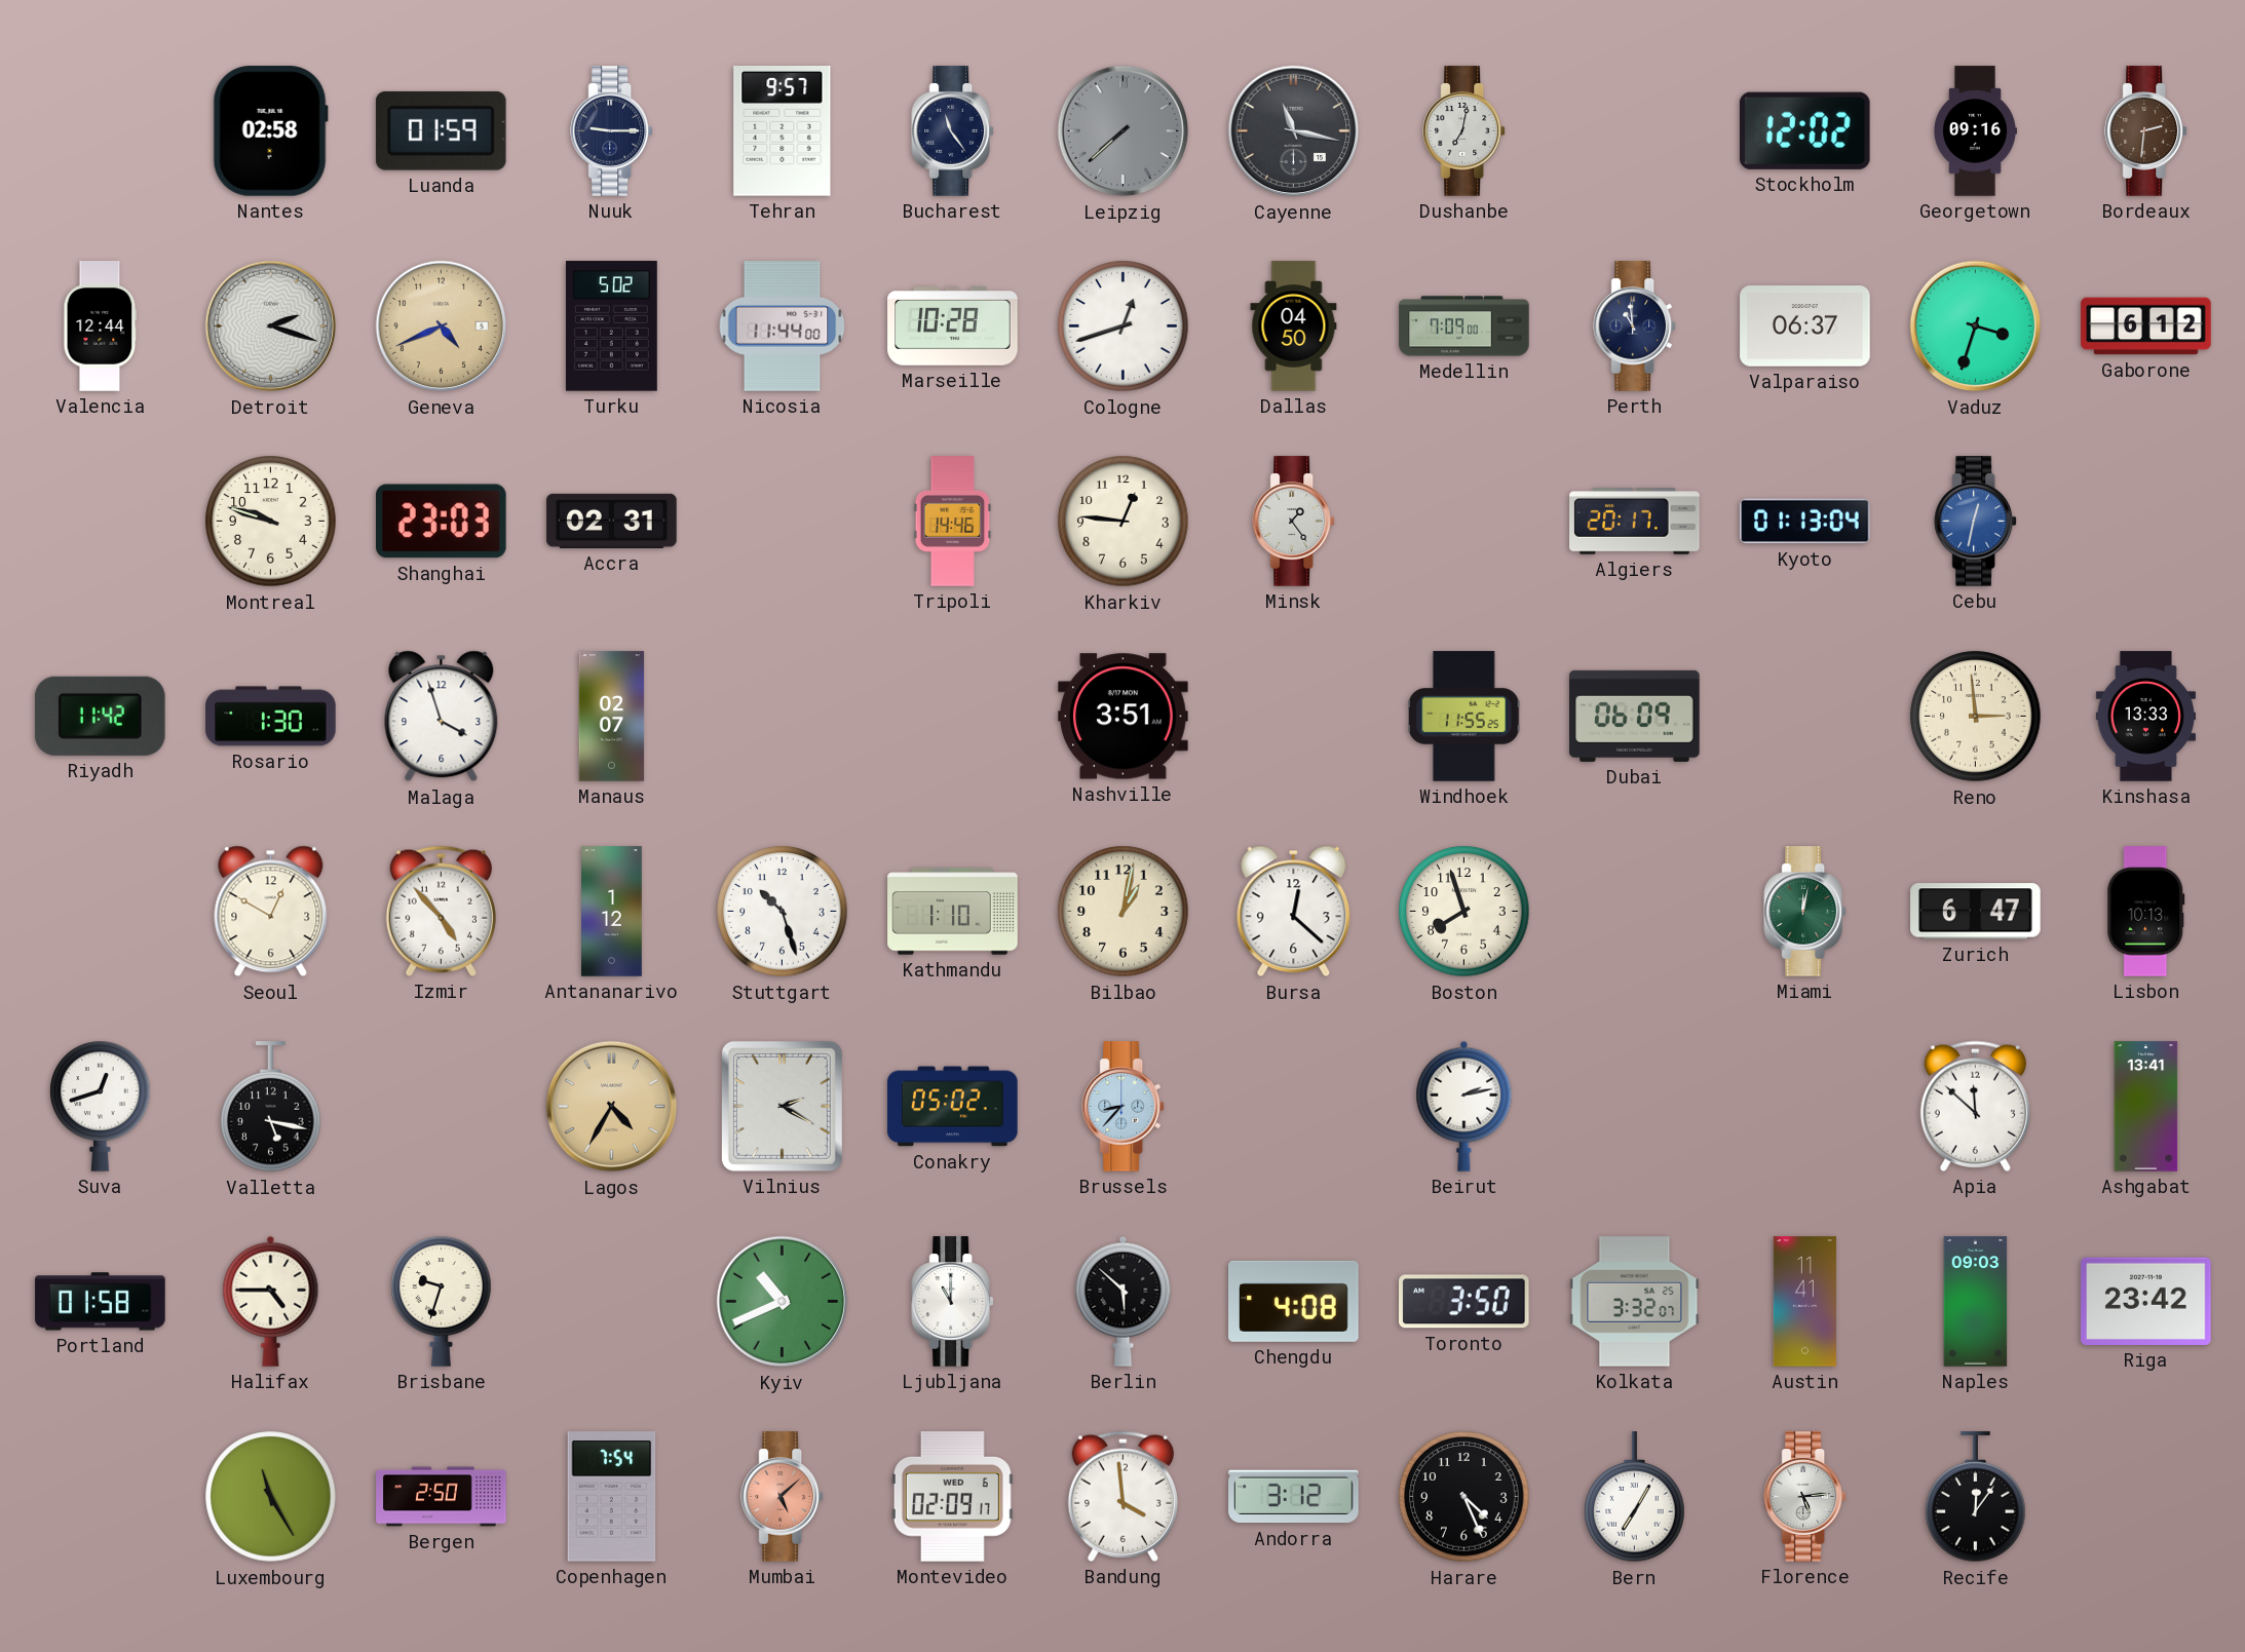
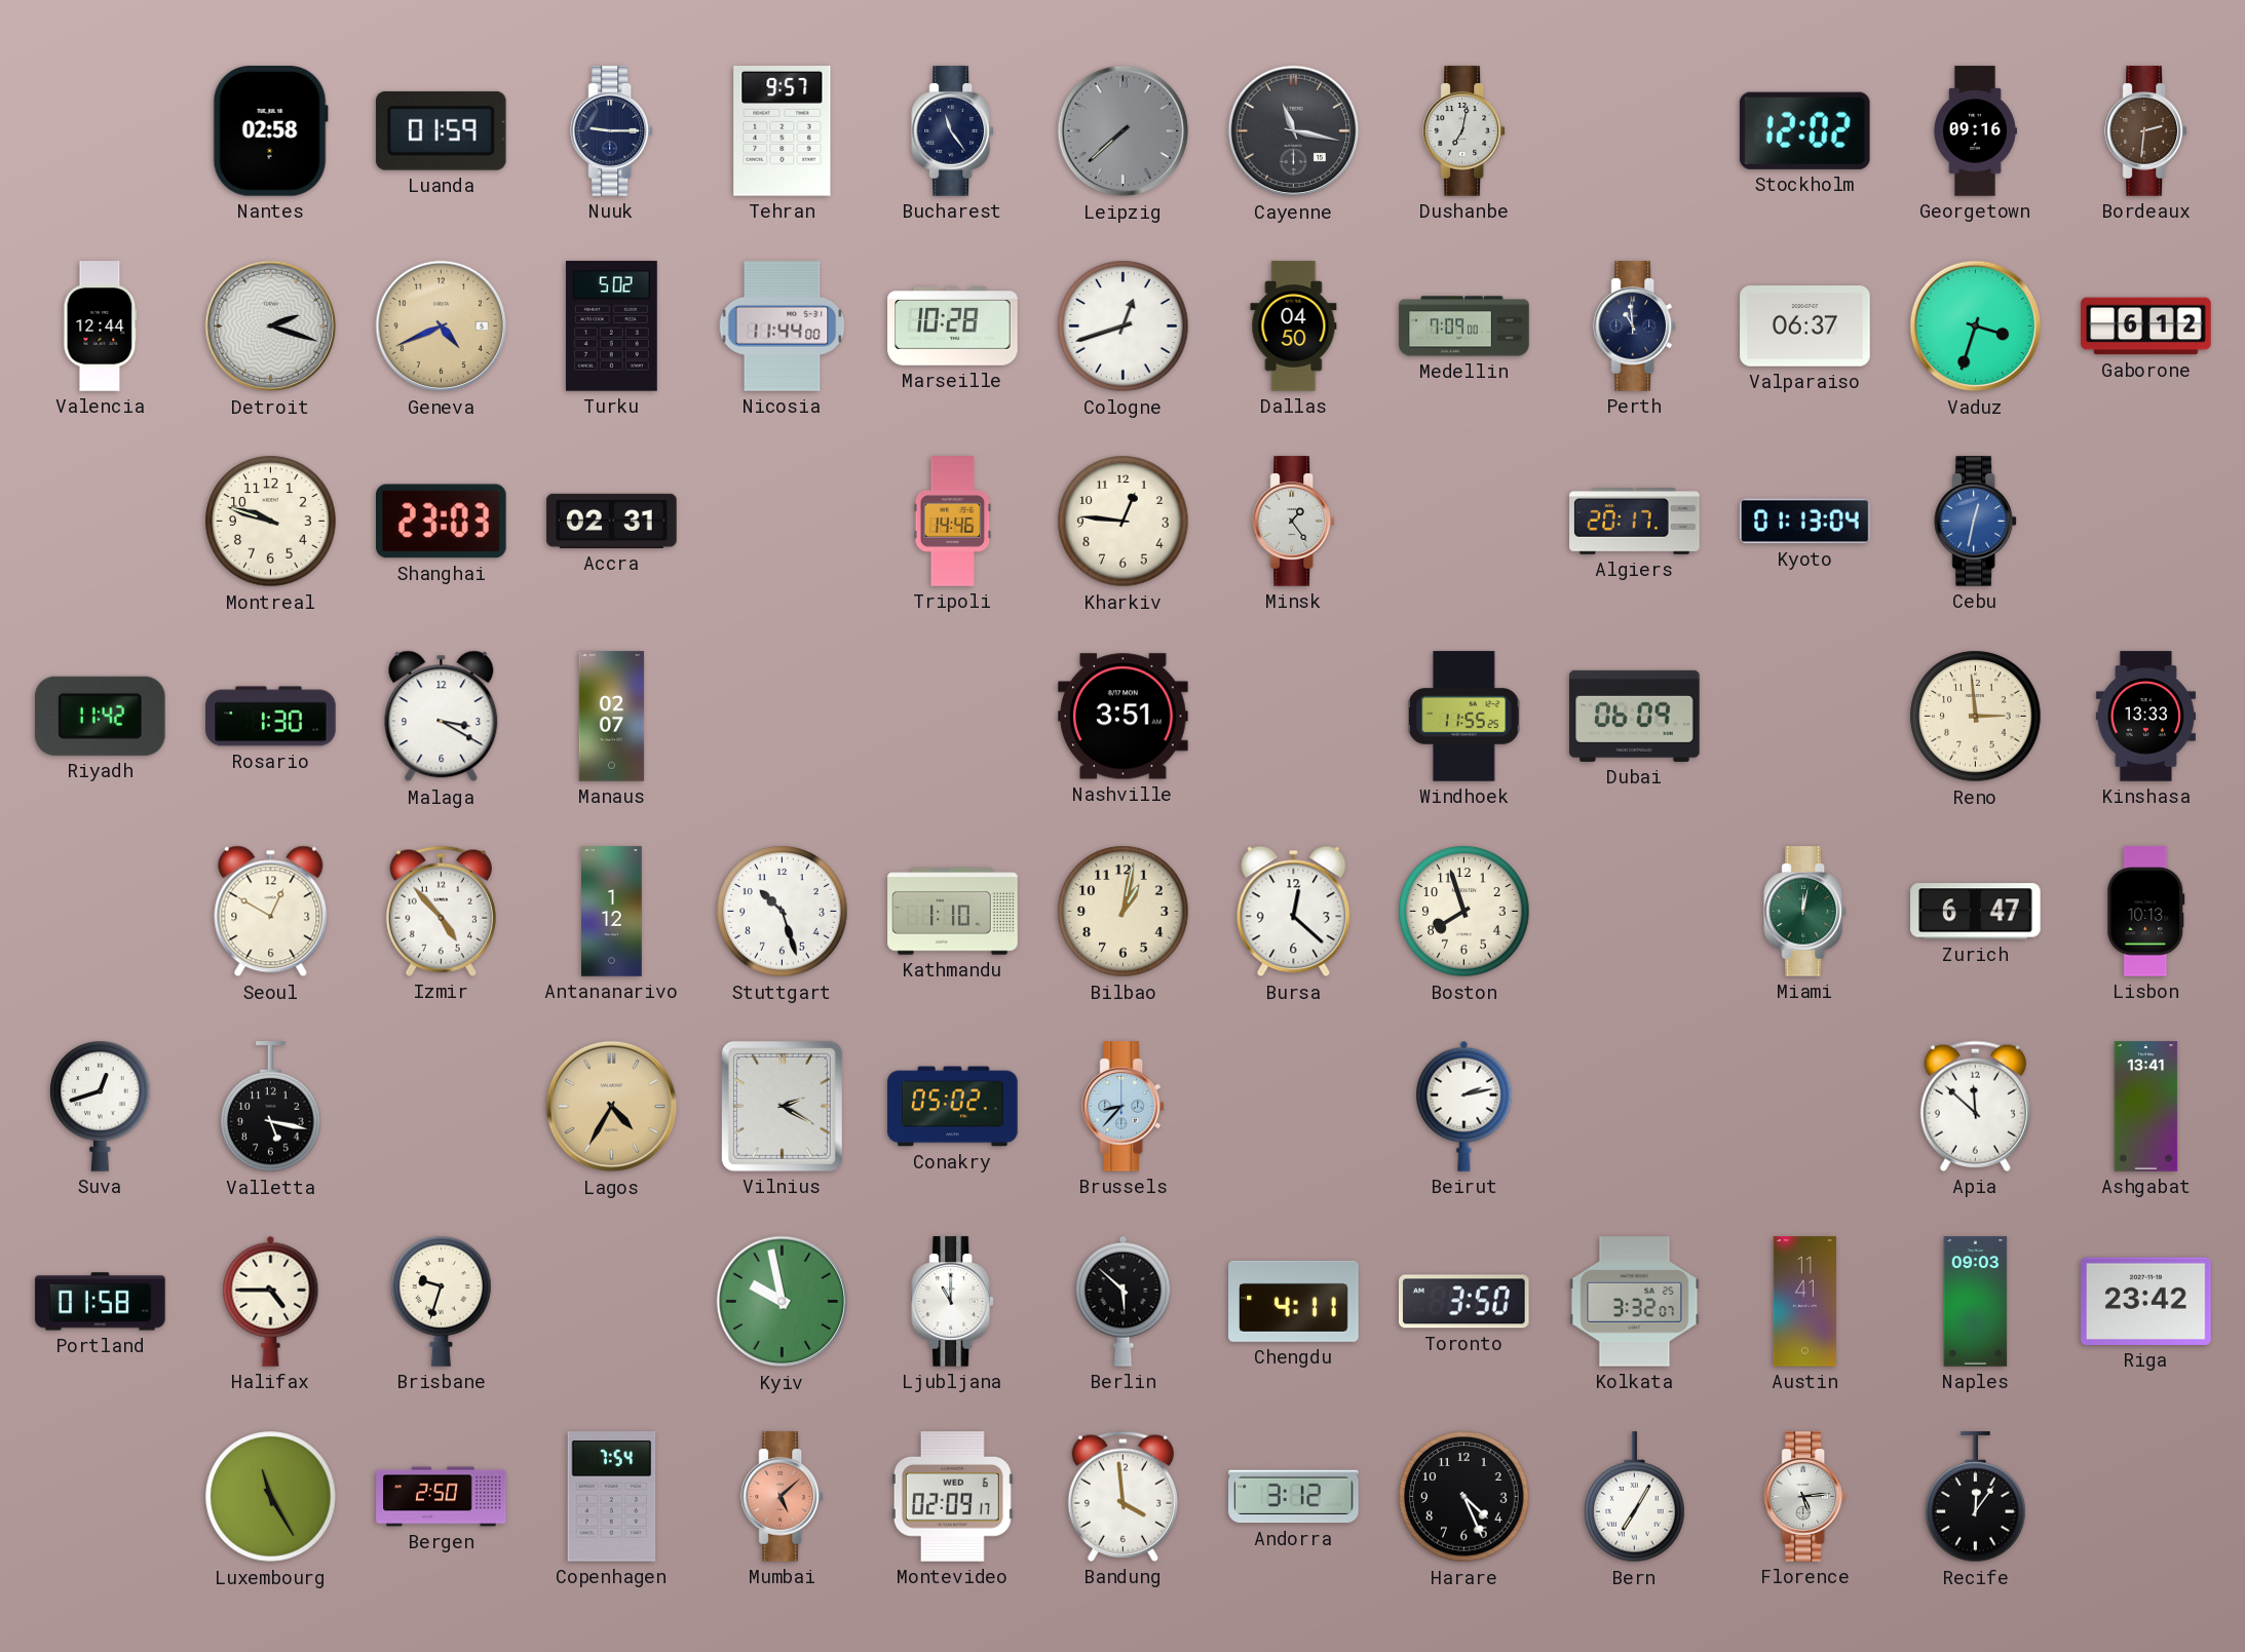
Malaga: 3:57 -> 3:20 (442, 717)
Kyiv: 10:41 -> 9:58 (783, 1302)
Chengdu: 4:08 -> 4:11 (1294, 1301)
